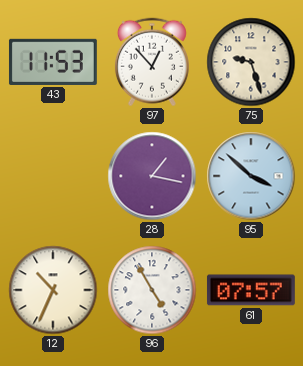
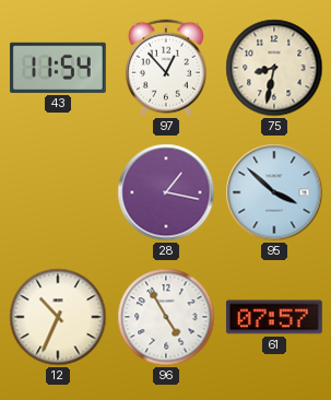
43: 11:53 -> 11:54 (58, 68)
75: 9:27 -> 8:32 (274, 68)
